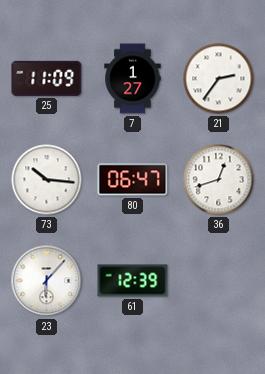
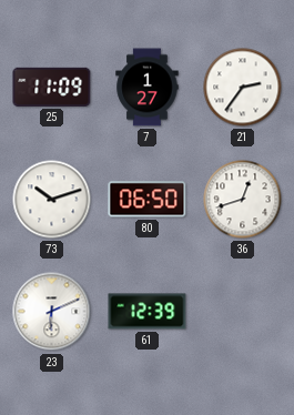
73: 10:16 -> 10:12 (52, 200)
80: 06:47 -> 06:50 (148, 200)
23: 6:07 -> 6:11 (52, 312)
